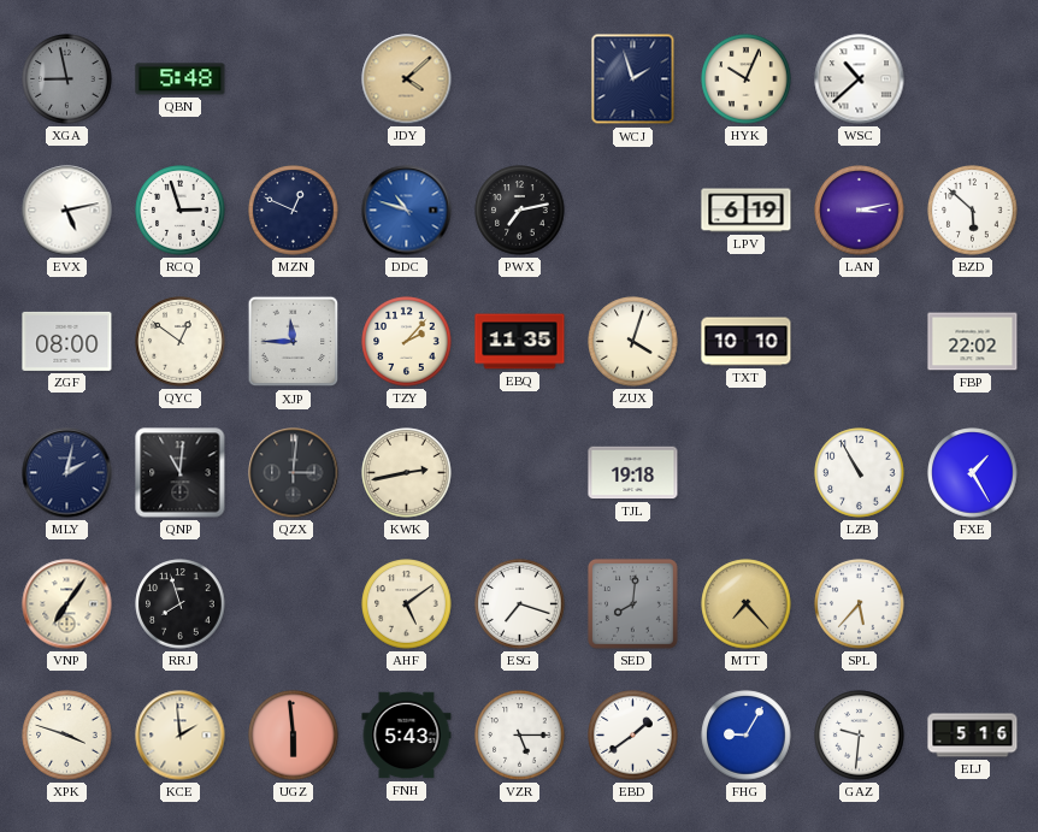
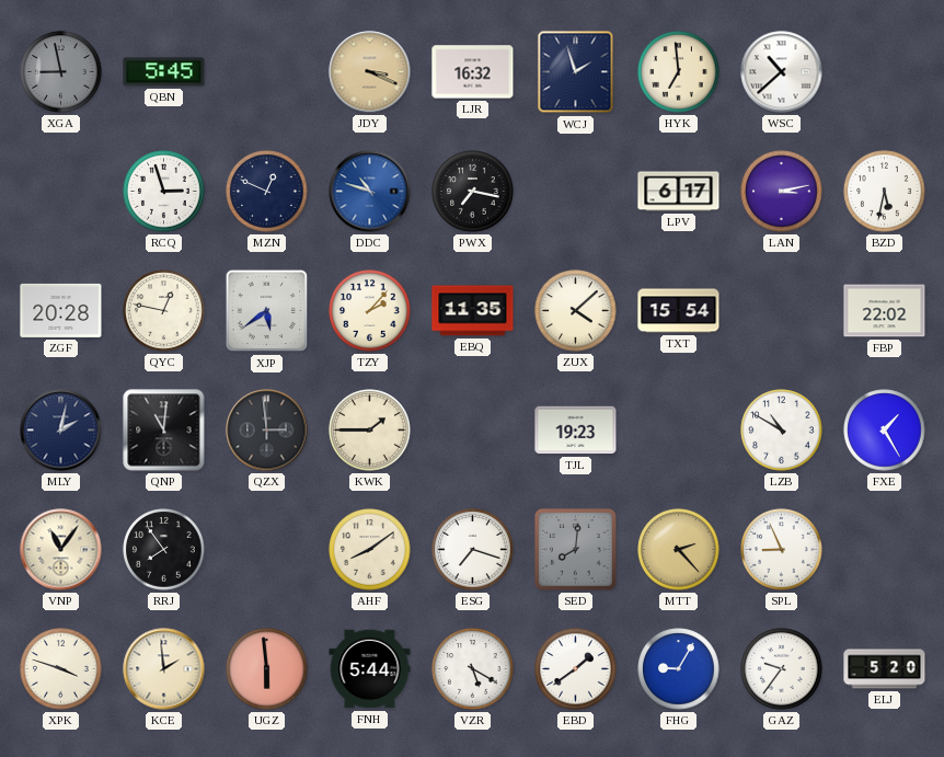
QBN: 5:48 -> 5:45 (164, 72)
JDY: 4:08 -> 3:19 (370, 72)
LJR: none -> 16:32 (473, 72)
HYK: 10:04 -> 6:59 (679, 72)
EVX: 5:13 -> none (67, 211)
PWX: 7:13 -> 7:17 (473, 192)
LPV: 6:19 -> 6:17 (679, 192)
BZD: 5:52 -> 5:32 (885, 192)
ZGF: 08:00 -> 20:28 (61, 310)
QYC: 12:51 -> 12:47 (164, 311)
XJP: 11:45 -> 5:39 (267, 311)
ZUX: 4:03 -> 4:08 (576, 311)
TXT: 10:10 -> 15:54 (679, 311)
QZX: 3:01 -> 2:59 (267, 431)
KWK: 2:43 -> 1:45 (370, 431)
TJL: 19:18 -> 19:23 (576, 431)
LZB: 10:55 -> 10:50 (782, 431)
VNP: 7:06 -> 11:06 (61, 550)
RRJ: 7:57 -> 7:54 (164, 550)
AHF: 5:09 -> 8:09 (370, 550)
MTT: 7:23 -> 2:23 (679, 550)
SPL: 5:37 -> 8:56 (782, 550)
FNH: 5:43 -> 5:44 (370, 669)
VZR: 5:15 -> 5:20 (473, 669)
GAZ: 9:31 -> 9:36 (782, 669)
ELJ: 5:16 -> 5:20 (885, 669)
